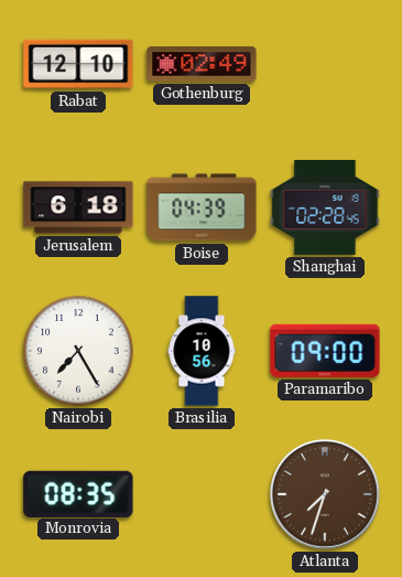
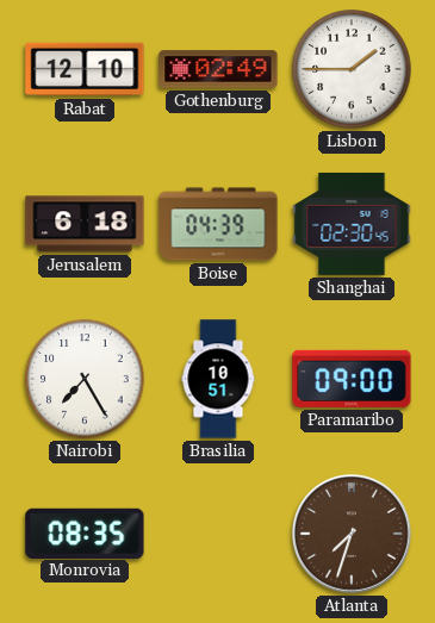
Lisbon: none -> 1:45 (352, 69)
Shanghai: 02:28 -> 02:30 (352, 224)
Brasilia: 10:56 -> 10:51 (218, 379)
